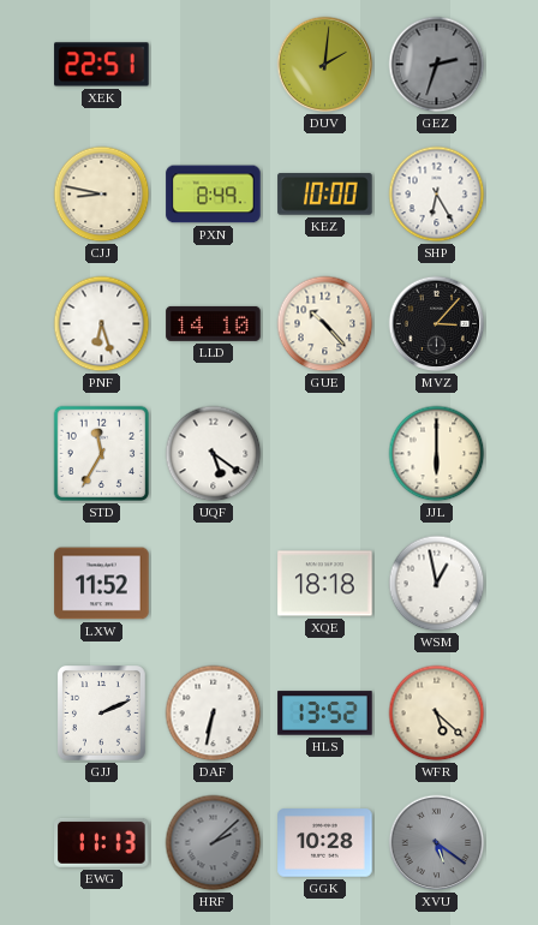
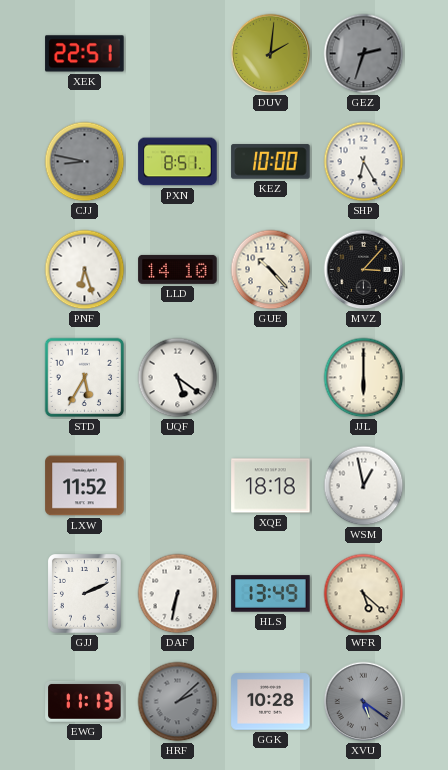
CJJ dial: cream -> grey (85, 162)
PXN: 8:49 -> 8:51 (178, 162)
STD: 11:35 -> 5:35 (85, 378)
HLS: 13:52 -> 13:49 (271, 594)
